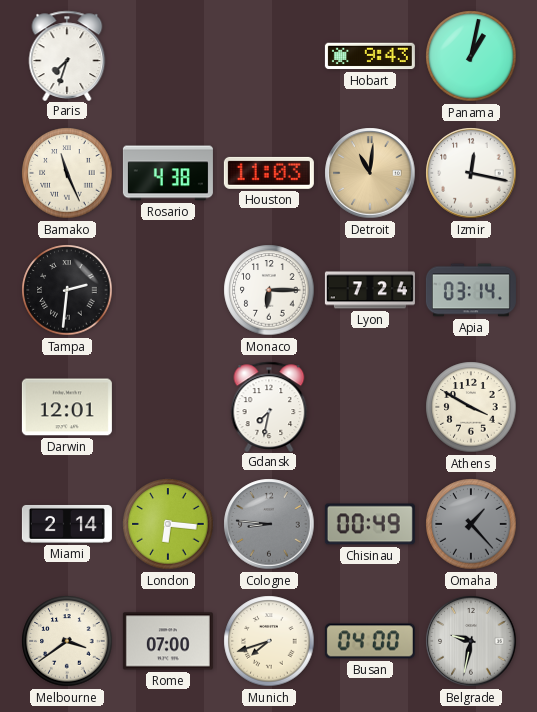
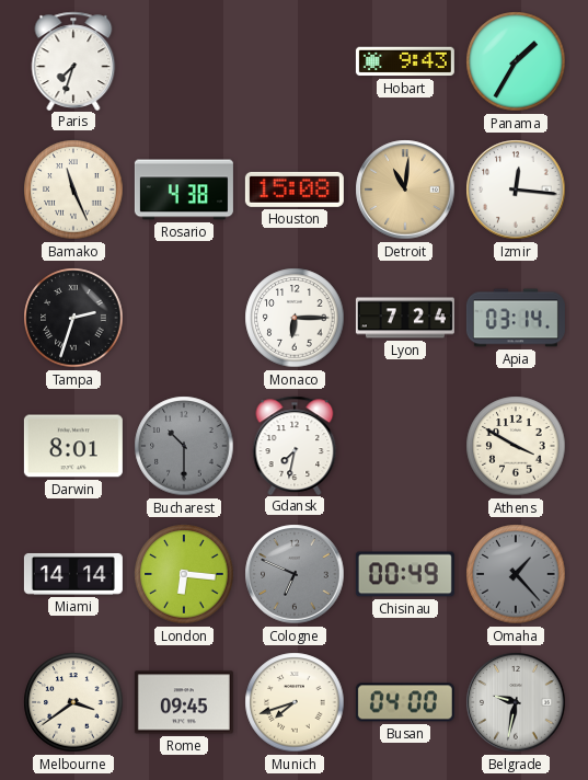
Panama: 1:02 -> 1:35 (516, 61)
Houston: 11:03 -> 15:08 (295, 190)
Izmir: 12:17 -> 12:16 (516, 190)
Tampa: 2:31 -> 2:33 (73, 318)
Darwin: 12:01 -> 8:01 (73, 446)
Bucharest: none -> 10:30 (184, 446)
Miami: 2:14 -> 14:14 (73, 574)
Cologne: 8:46 -> 6:49 (295, 574)
Rome: 07:00 -> 09:45 (184, 702)
